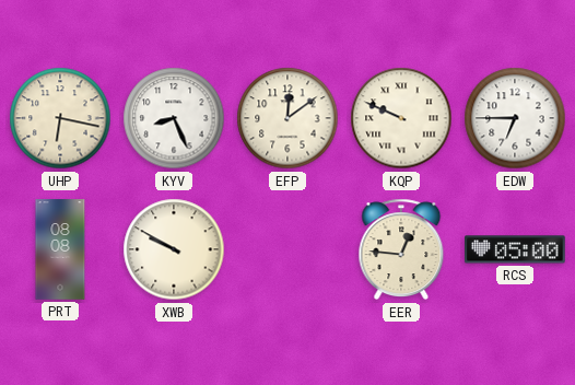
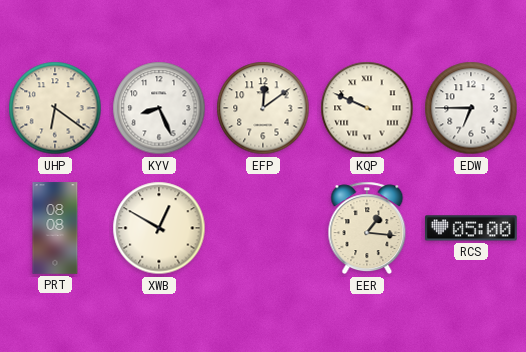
UHP: 6:17 -> 6:21 (55, 108)
XWB: 9:50 -> 12:50 (159, 228)
EER: 12:46 -> 1:16 (367, 228)
